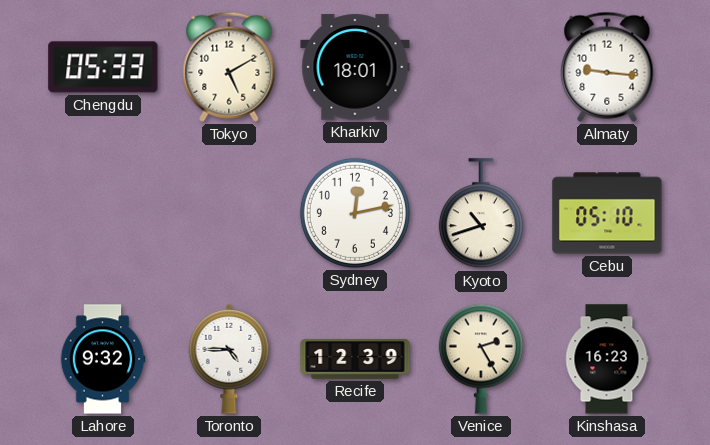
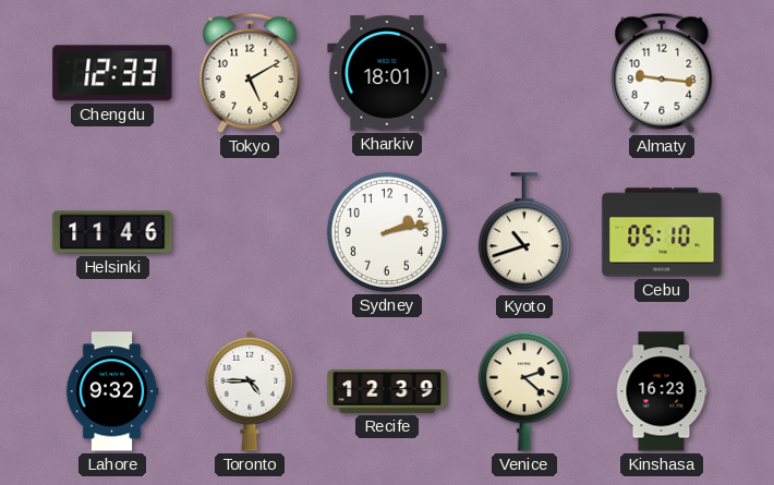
Chengdu: 05:33 -> 12:33 (112, 73)
Helsinki: none -> 11:46 (112, 232)
Sydney: 12:13 -> 2:13 (387, 232)
Venice: 2:25 -> 2:22 (524, 391)
